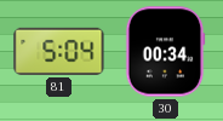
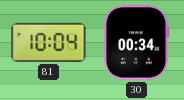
81: 5:04 -> 10:04 (49, 42)
